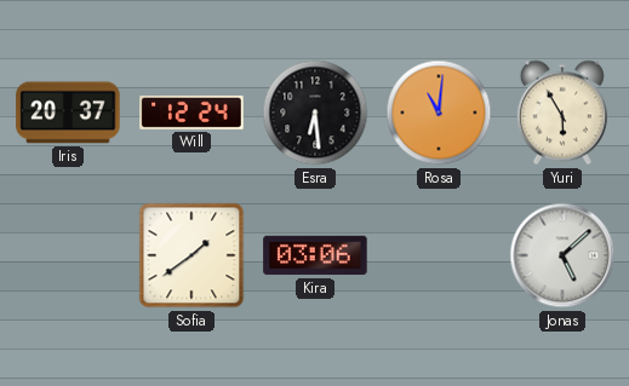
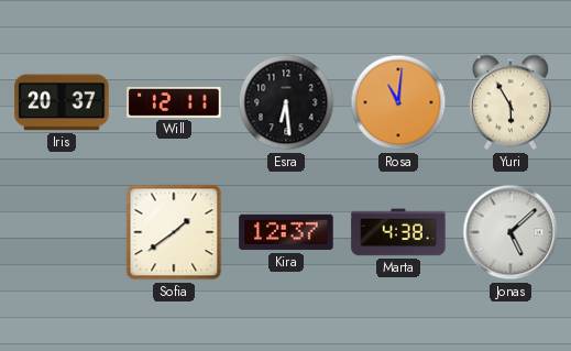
Will: 12:24 -> 12:11 (174, 102)
Kira: 03:06 -> 12:37 (286, 232)
Marta: none -> 4:38 (398, 232)
